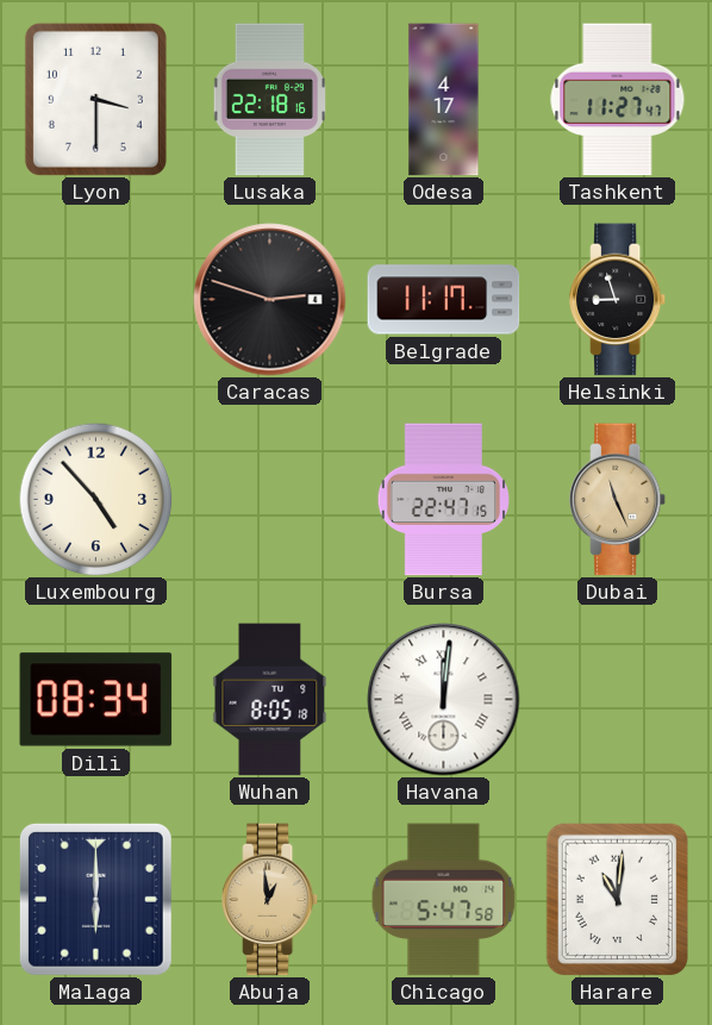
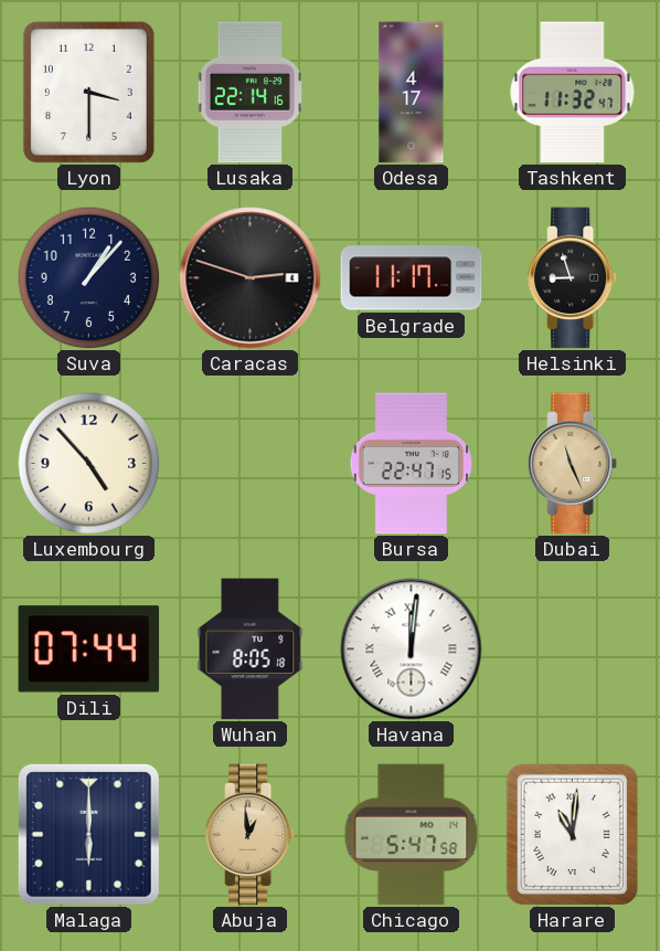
Lusaka: 22:18 -> 22:14 (249, 93)
Tashkent: 11:27 -> 11:32 (573, 93)
Suva: none -> 1:07 (88, 277)
Dili: 08:34 -> 07:44 (89, 649)
